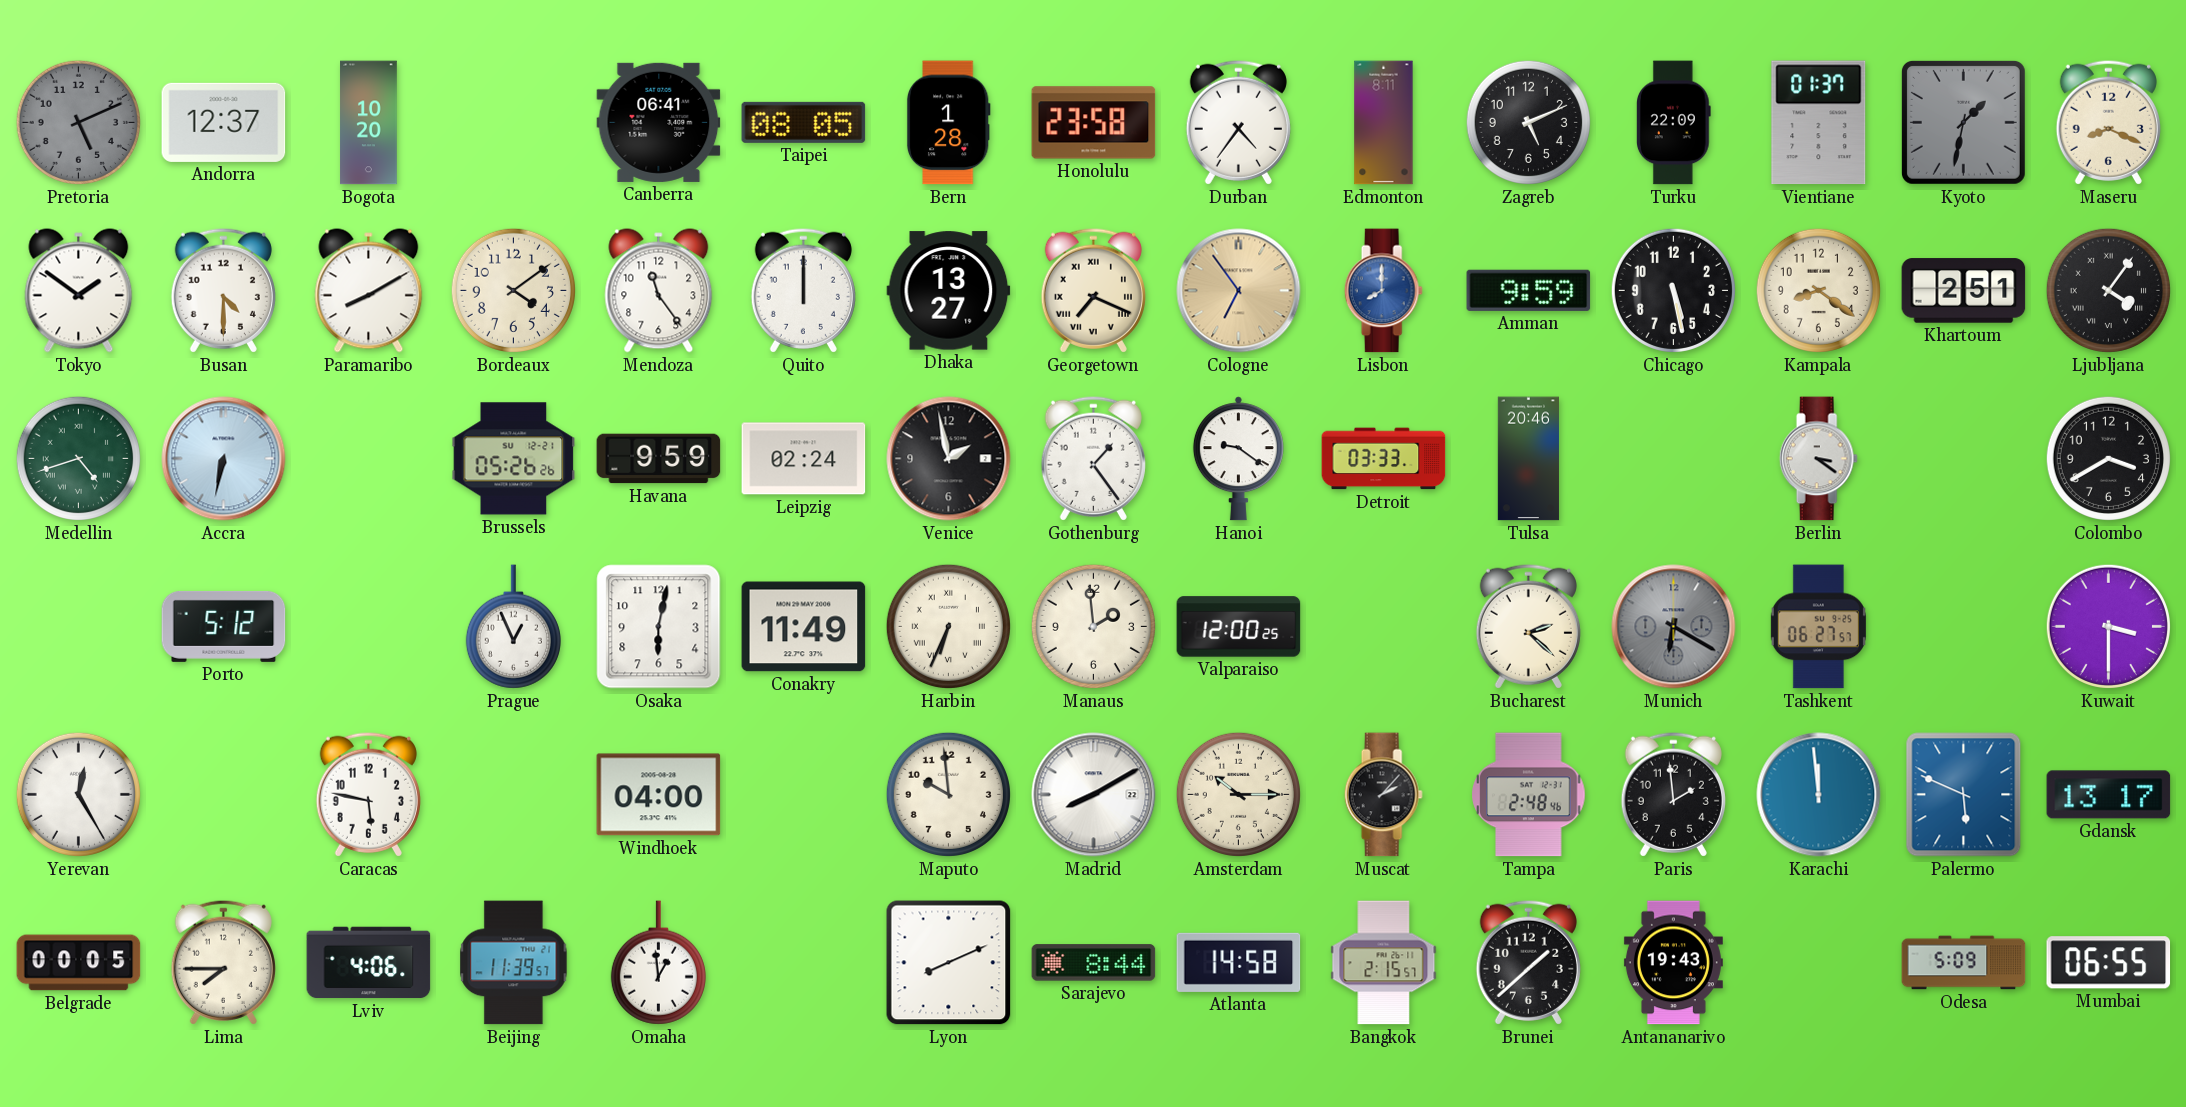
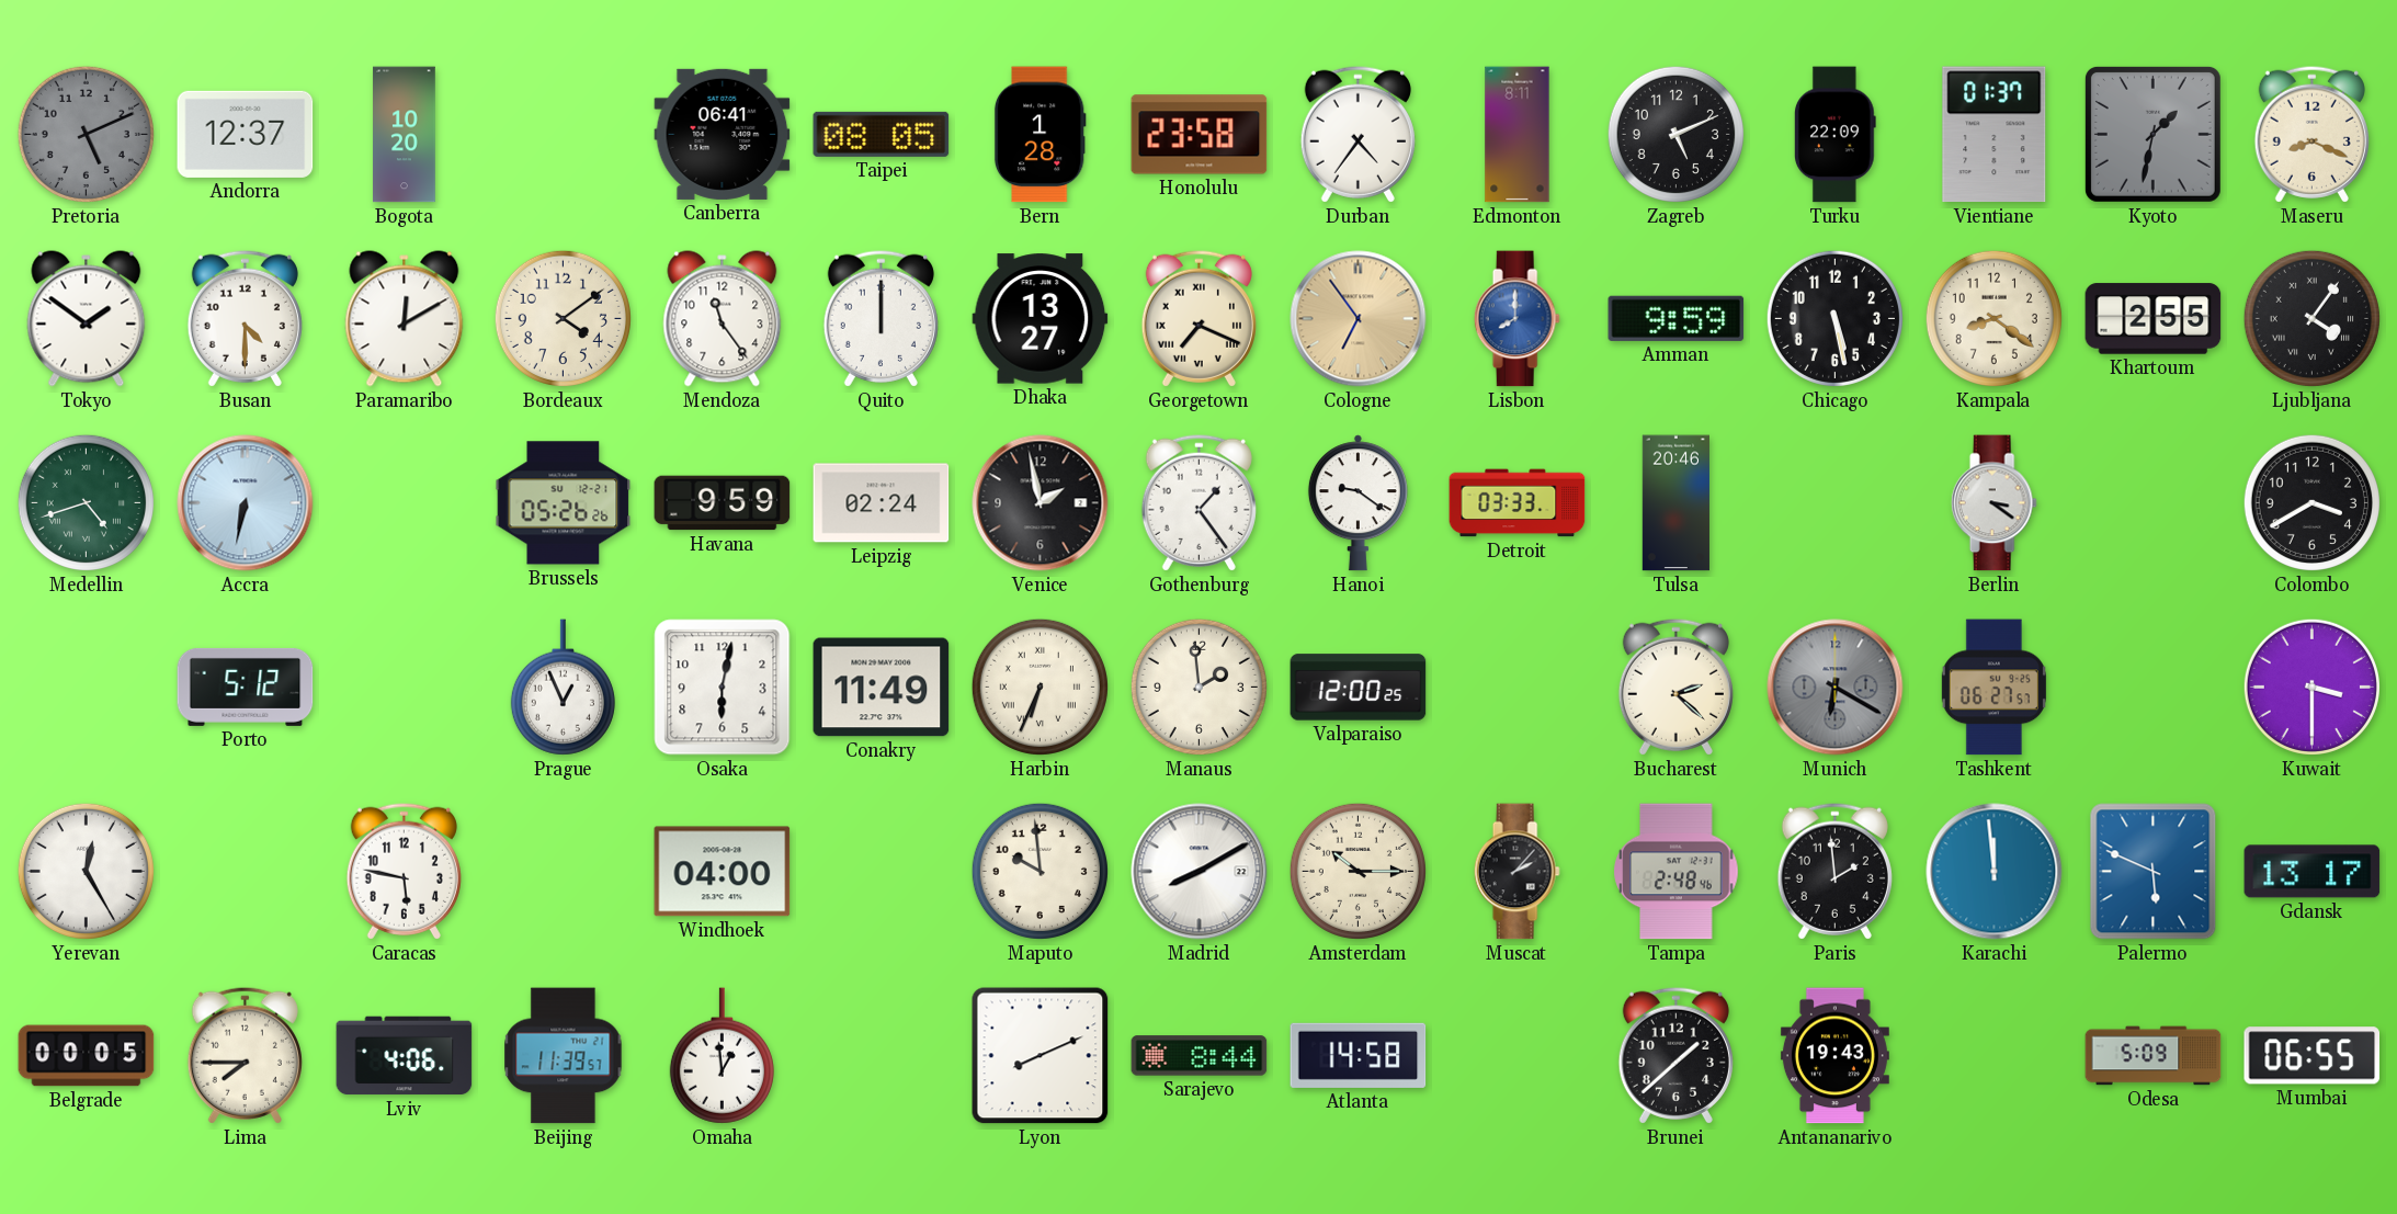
Paramaribo: 8:10 -> 12:10 (405, 319)
Khartoum: 2:51 -> 2:55 (2154, 319)
Bangkok: 2:15 -> none (1384, 963)
